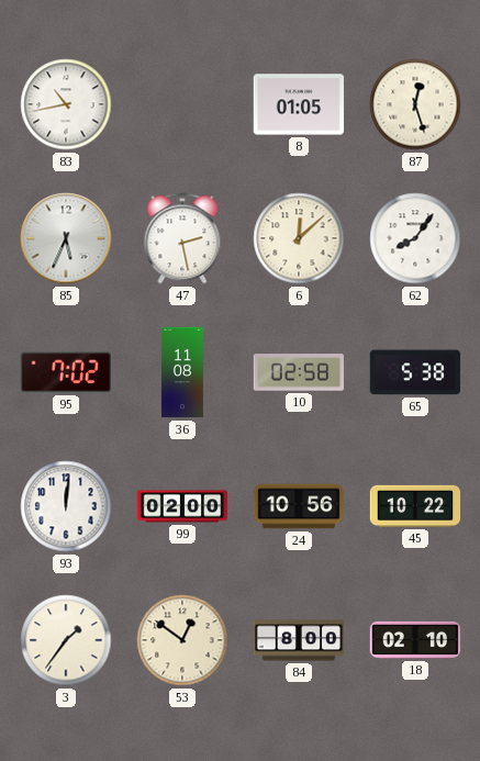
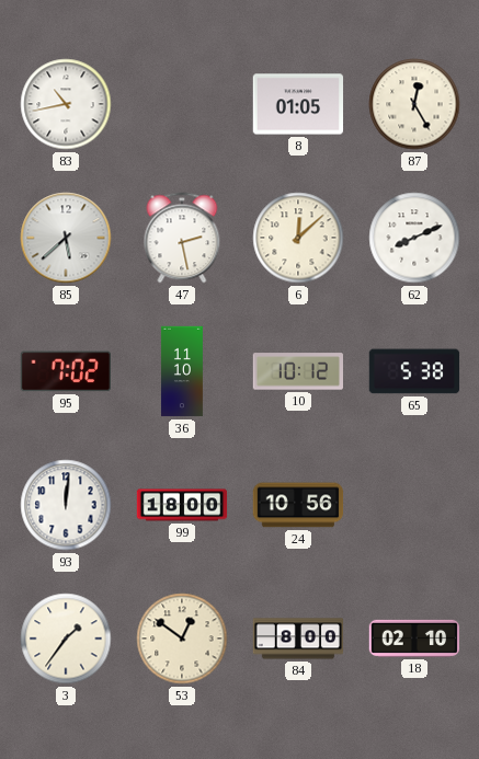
87: 12:27 -> 12:25 (414, 104)
85: 5:34 -> 5:38 (66, 238)
62: 8:06 -> 8:11 (414, 238)
36: 11:08 -> 11:10 (182, 371)
10: 02:58 -> 10:12 (298, 371)
99: 02:00 -> 18:00 (182, 505)
45: 10:22 -> none (415, 506)
